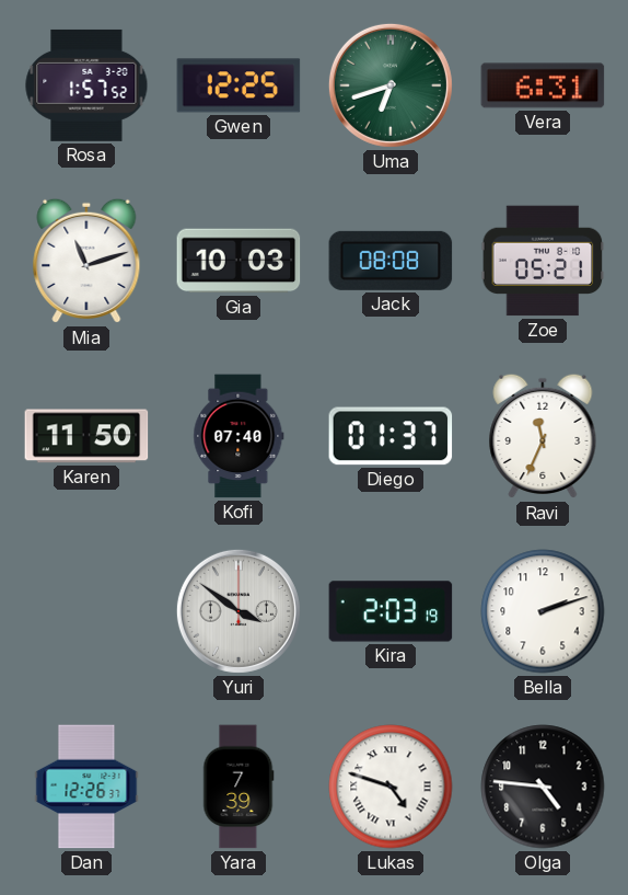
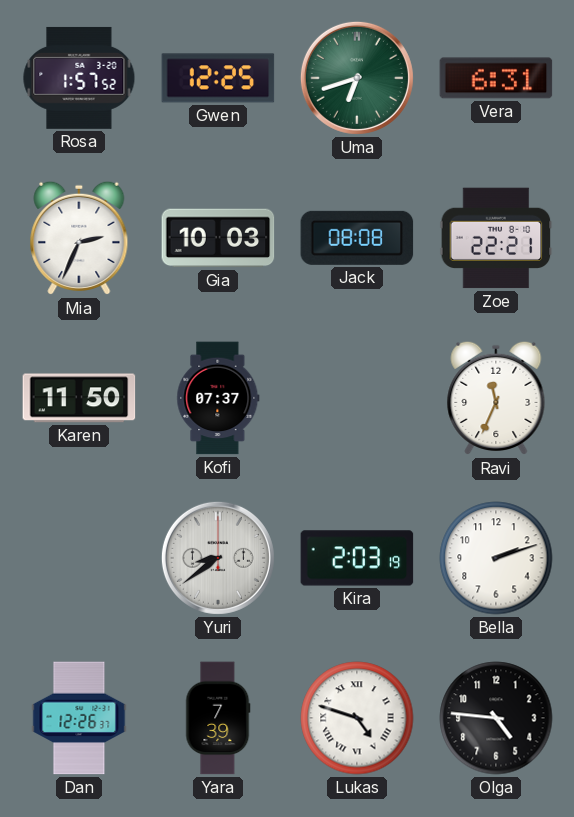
Mia: 11:12 -> 2:34 (79, 238)
Zoe: 05:21 -> 22:21 (496, 238)
Kofi: 07:40 -> 07:37 (218, 398)
Diego: 01:37 -> none (391, 436)
Yuri: 3:51 -> 8:39 (218, 558)
